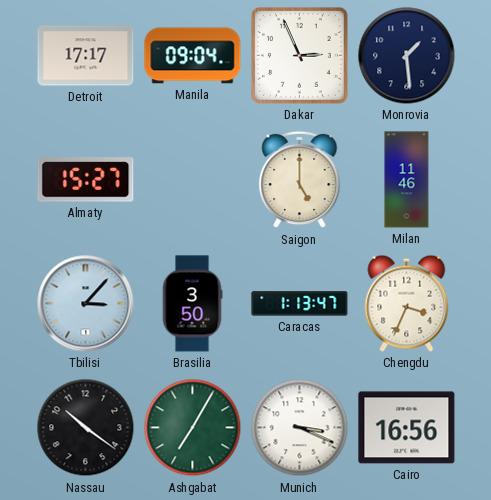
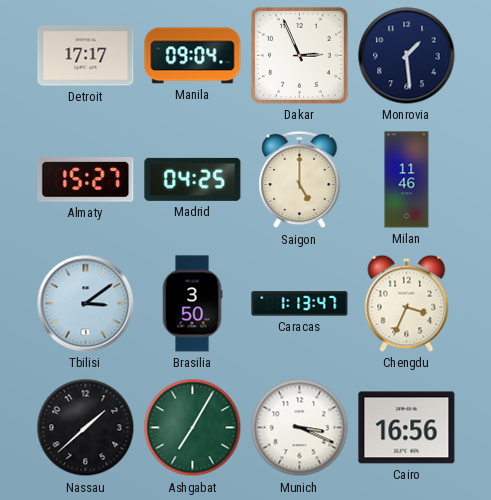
Madrid: none -> 04:25 (193, 179)
Tbilisi: 3:07 -> 3:09 (86, 304)
Nassau: 10:21 -> 1:38 (86, 428)
